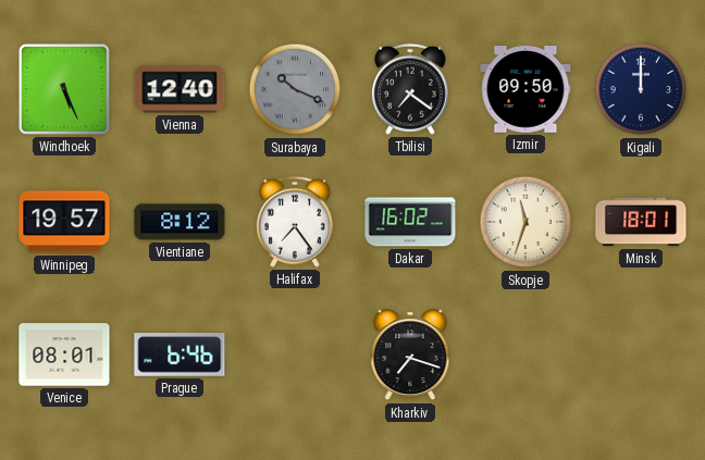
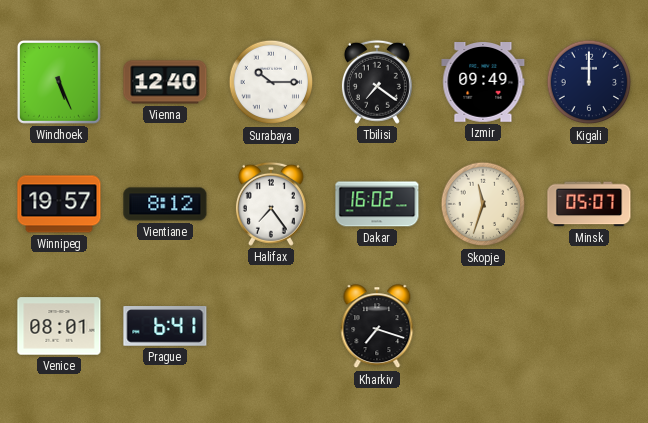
Surabaya: 10:19 -> 10:15 (271, 82)
Surabaya dial: grey -> white (271, 82)
Izmir: 09:50 -> 09:49 (483, 83)
Minsk: 18:01 -> 05:07 (589, 204)
Prague: 6:46 -> 6:41 (165, 326)
